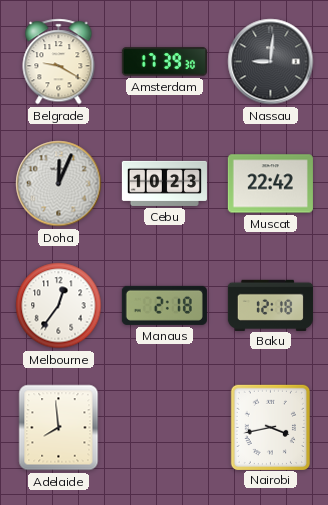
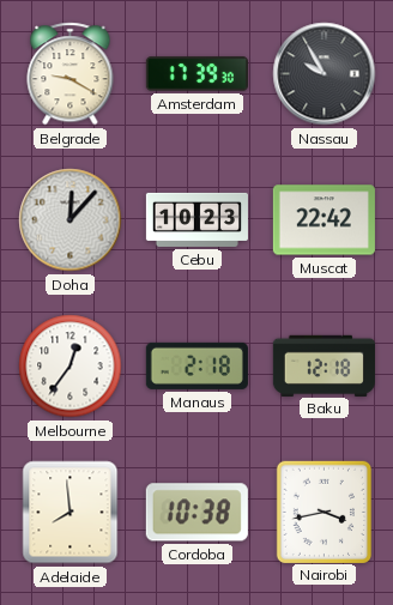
Nassau: 9:01 -> 9:55 (325, 74)
Doha: 12:04 -> 12:07 (71, 220)
Cordoba: none -> 10:38 (196, 513)
